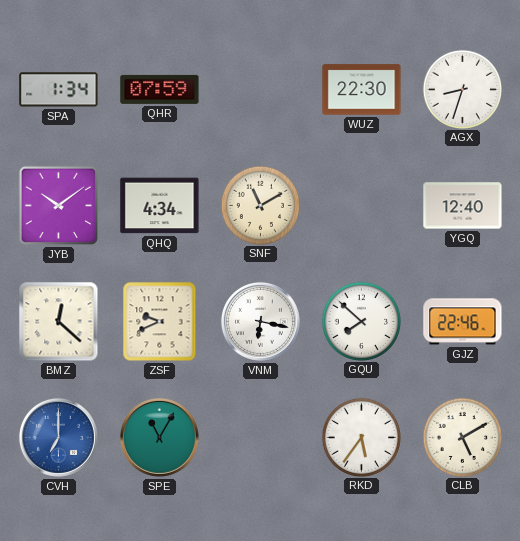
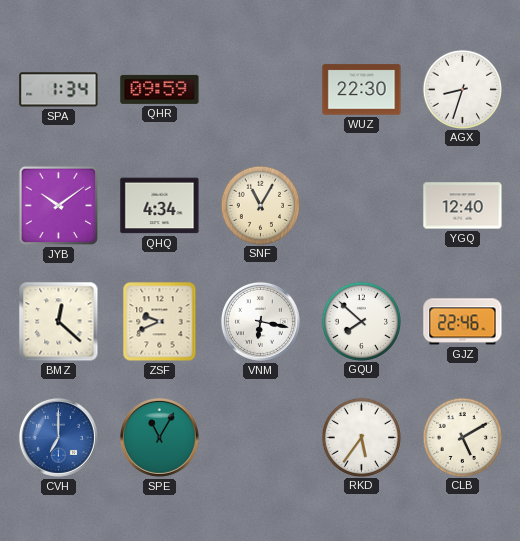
QHR: 07:59 -> 09:59 (160, 89)
SNF: 11:10 -> 11:05 (260, 205)
